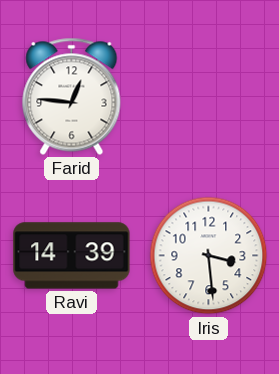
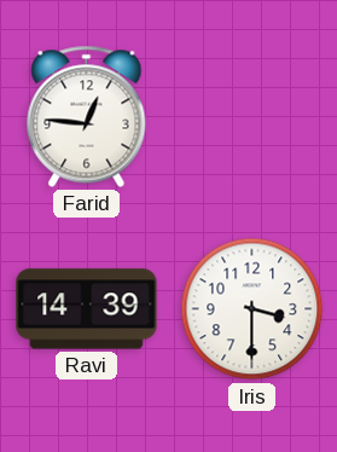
Iris: 3:29 -> 3:30 (252, 309)
